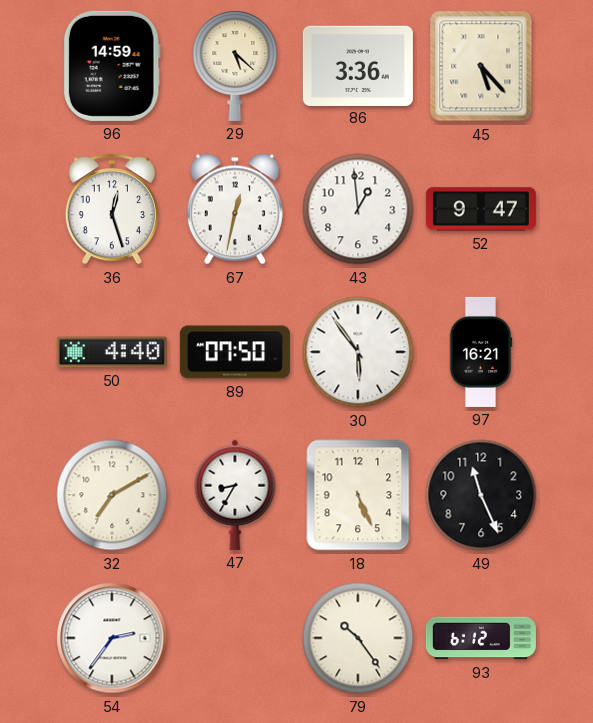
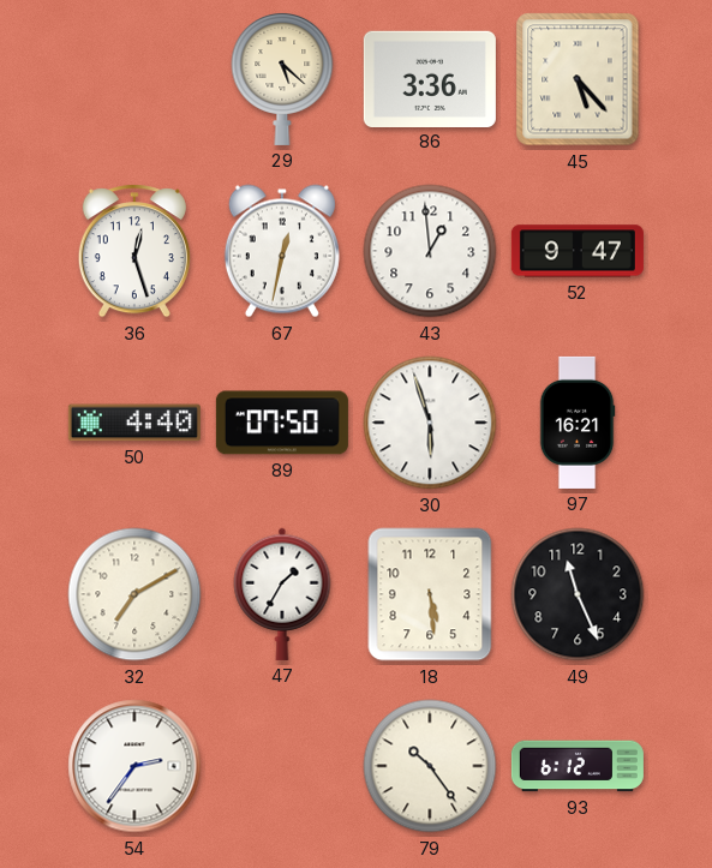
96: 14:59 -> none (112, 66)
30: 5:54 -> 5:57 (430, 423)
47: 8:35 -> 1:35 (282, 594)
18: 5:26 -> 5:29 (430, 594)
